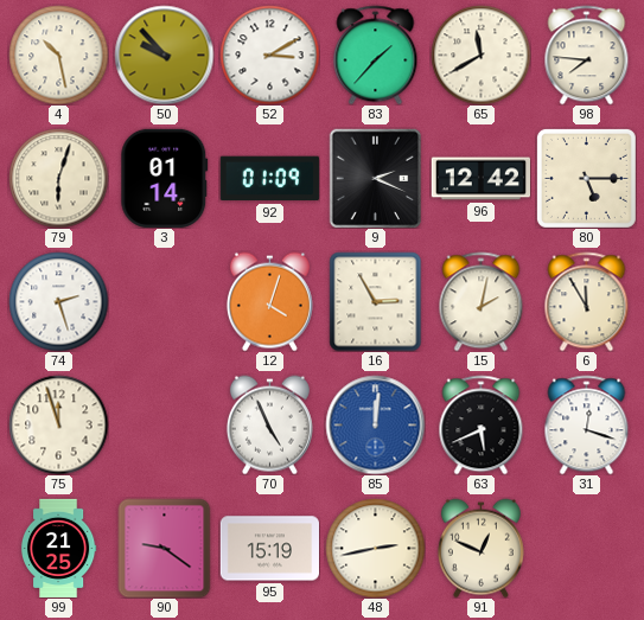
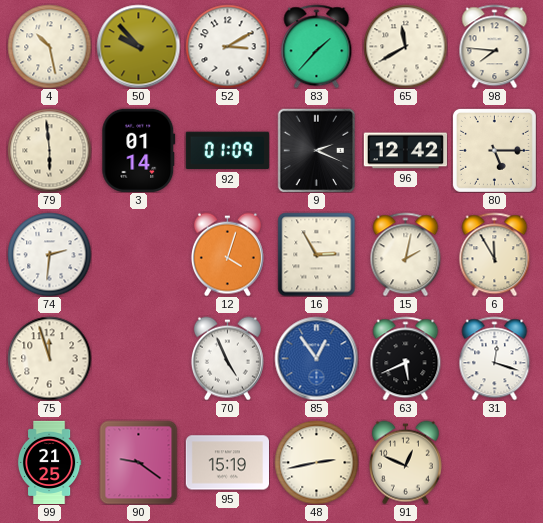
79: 6:03 -> 5:59 (49, 150)
74: 2:27 -> 2:31 (49, 254)
85: 12:01 -> 12:54 (316, 358)
